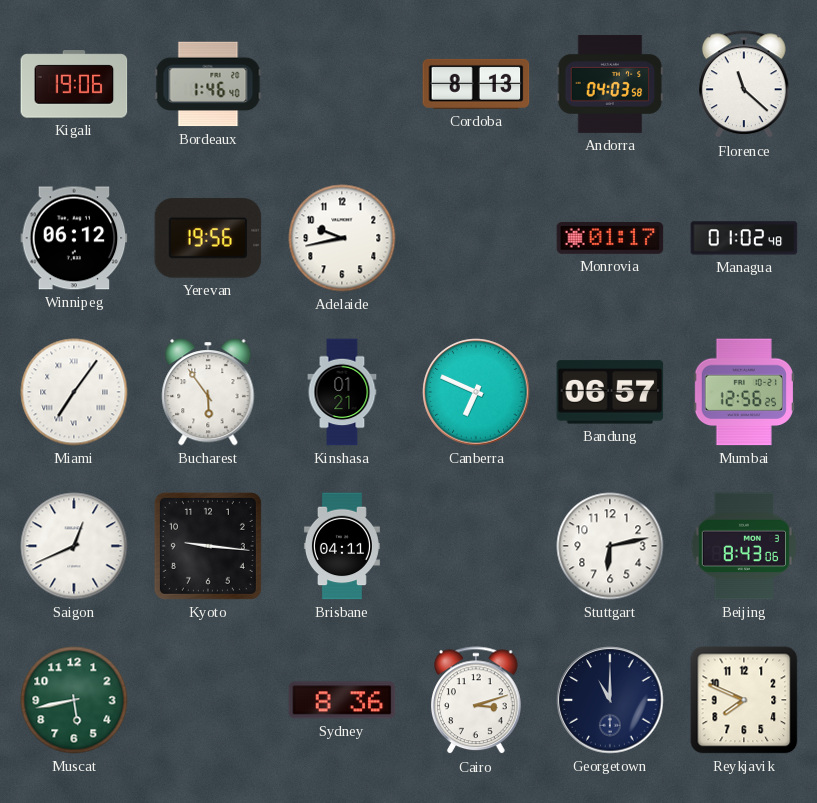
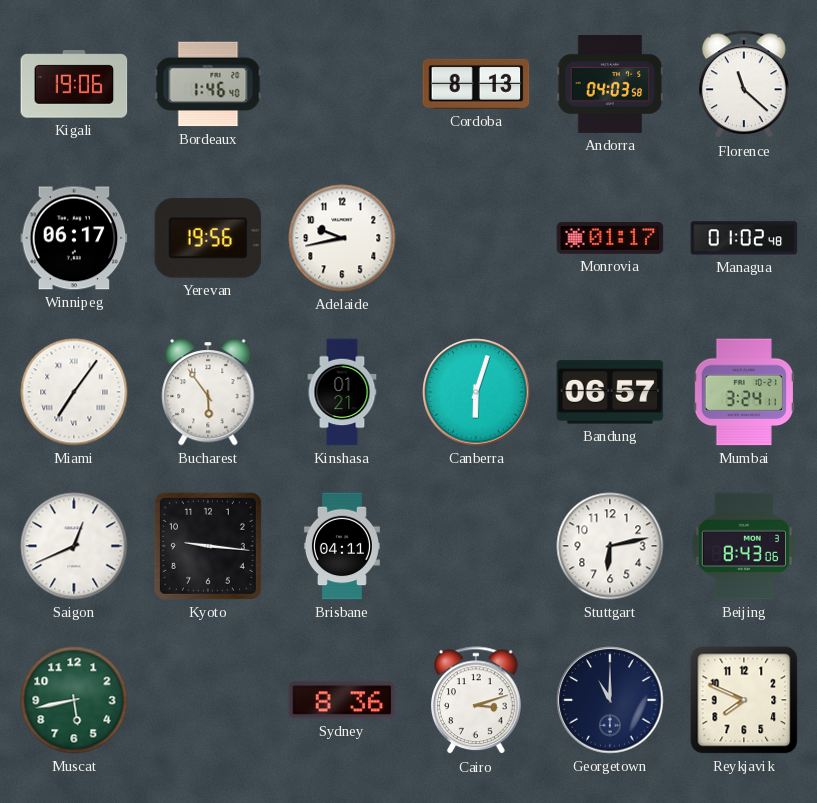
Winnipeg: 06:12 -> 06:17 (74, 238)
Canberra: 6:49 -> 6:03 (476, 392)
Mumbai: 12:56 -> 3:24 (744, 392)
